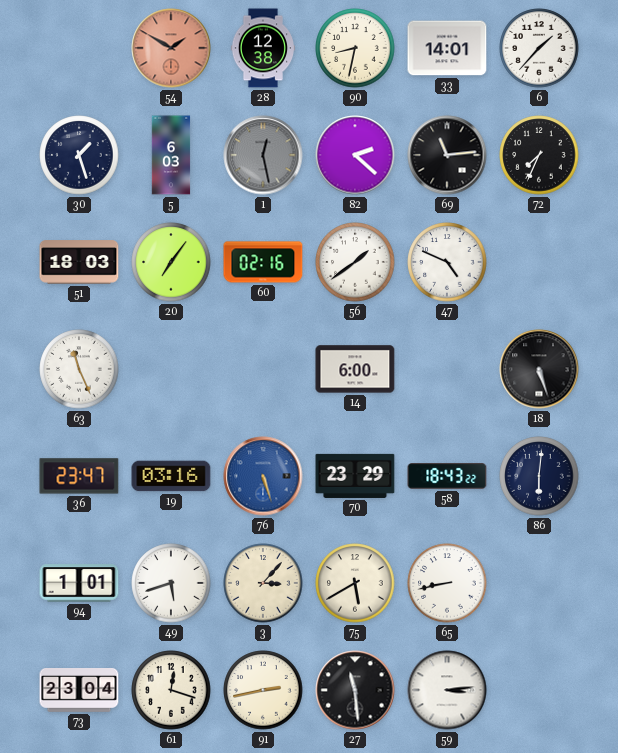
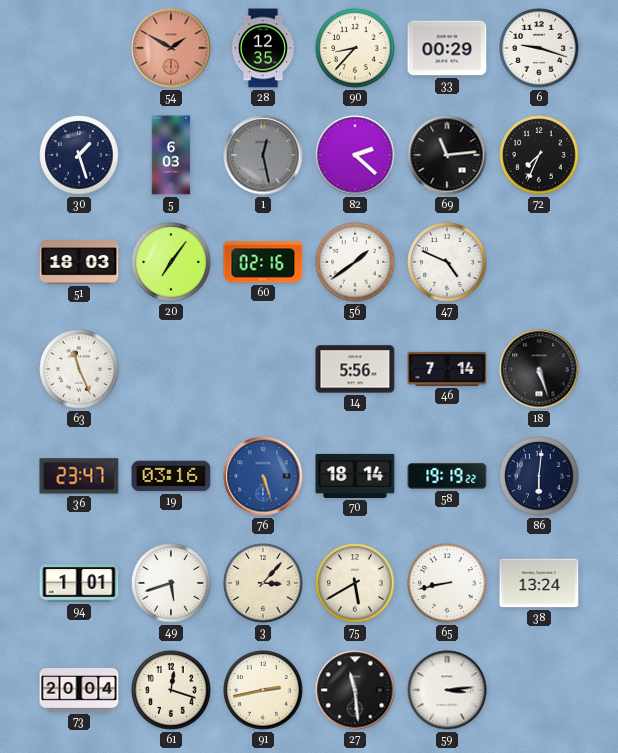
28: 12:38 -> 12:35 (262, 48)
90: 8:32 -> 8:37 (355, 48)
33: 14:01 -> 00:29 (447, 48)
6: 1:37 -> 9:18 (539, 48)
14: 6:00 -> 5:56 (355, 369)
46: none -> 7:14 (447, 369)
70: 23:29 -> 18:14 (355, 476)
58: 18:43 -> 19:19 (447, 476)
38: none -> 13:24 (539, 583)
73: 23:04 -> 20:04 (79, 691)
